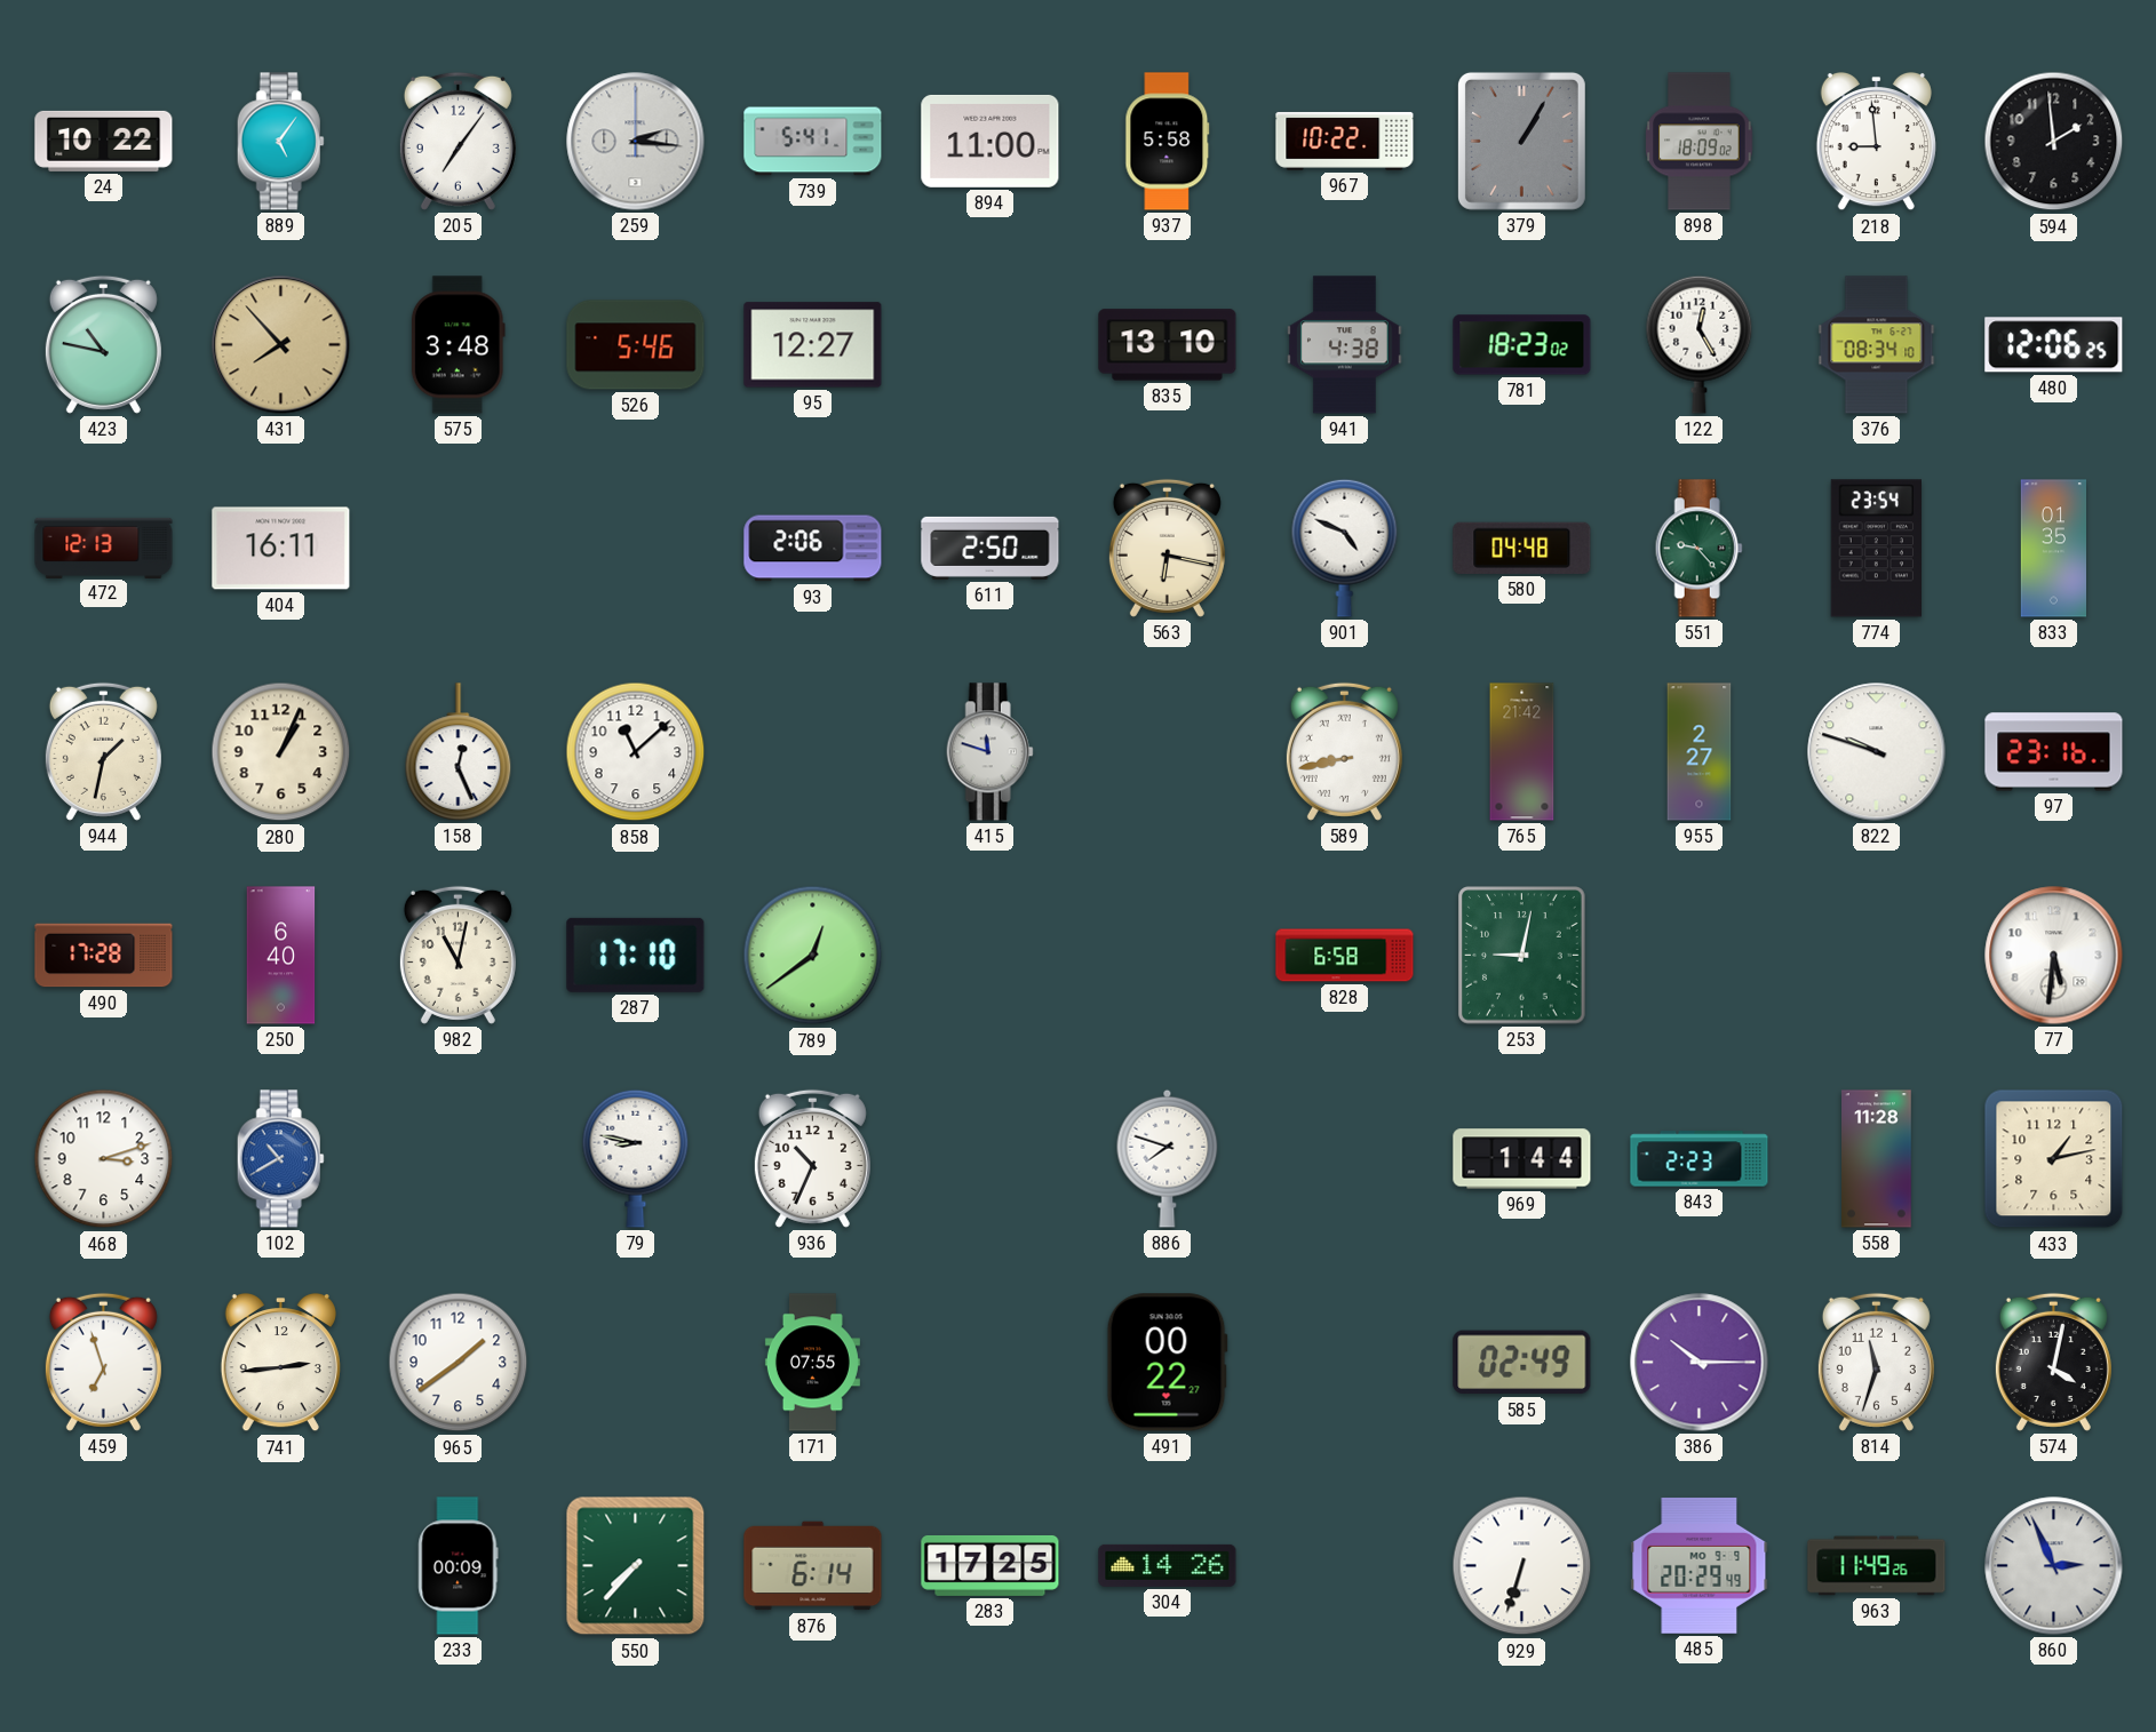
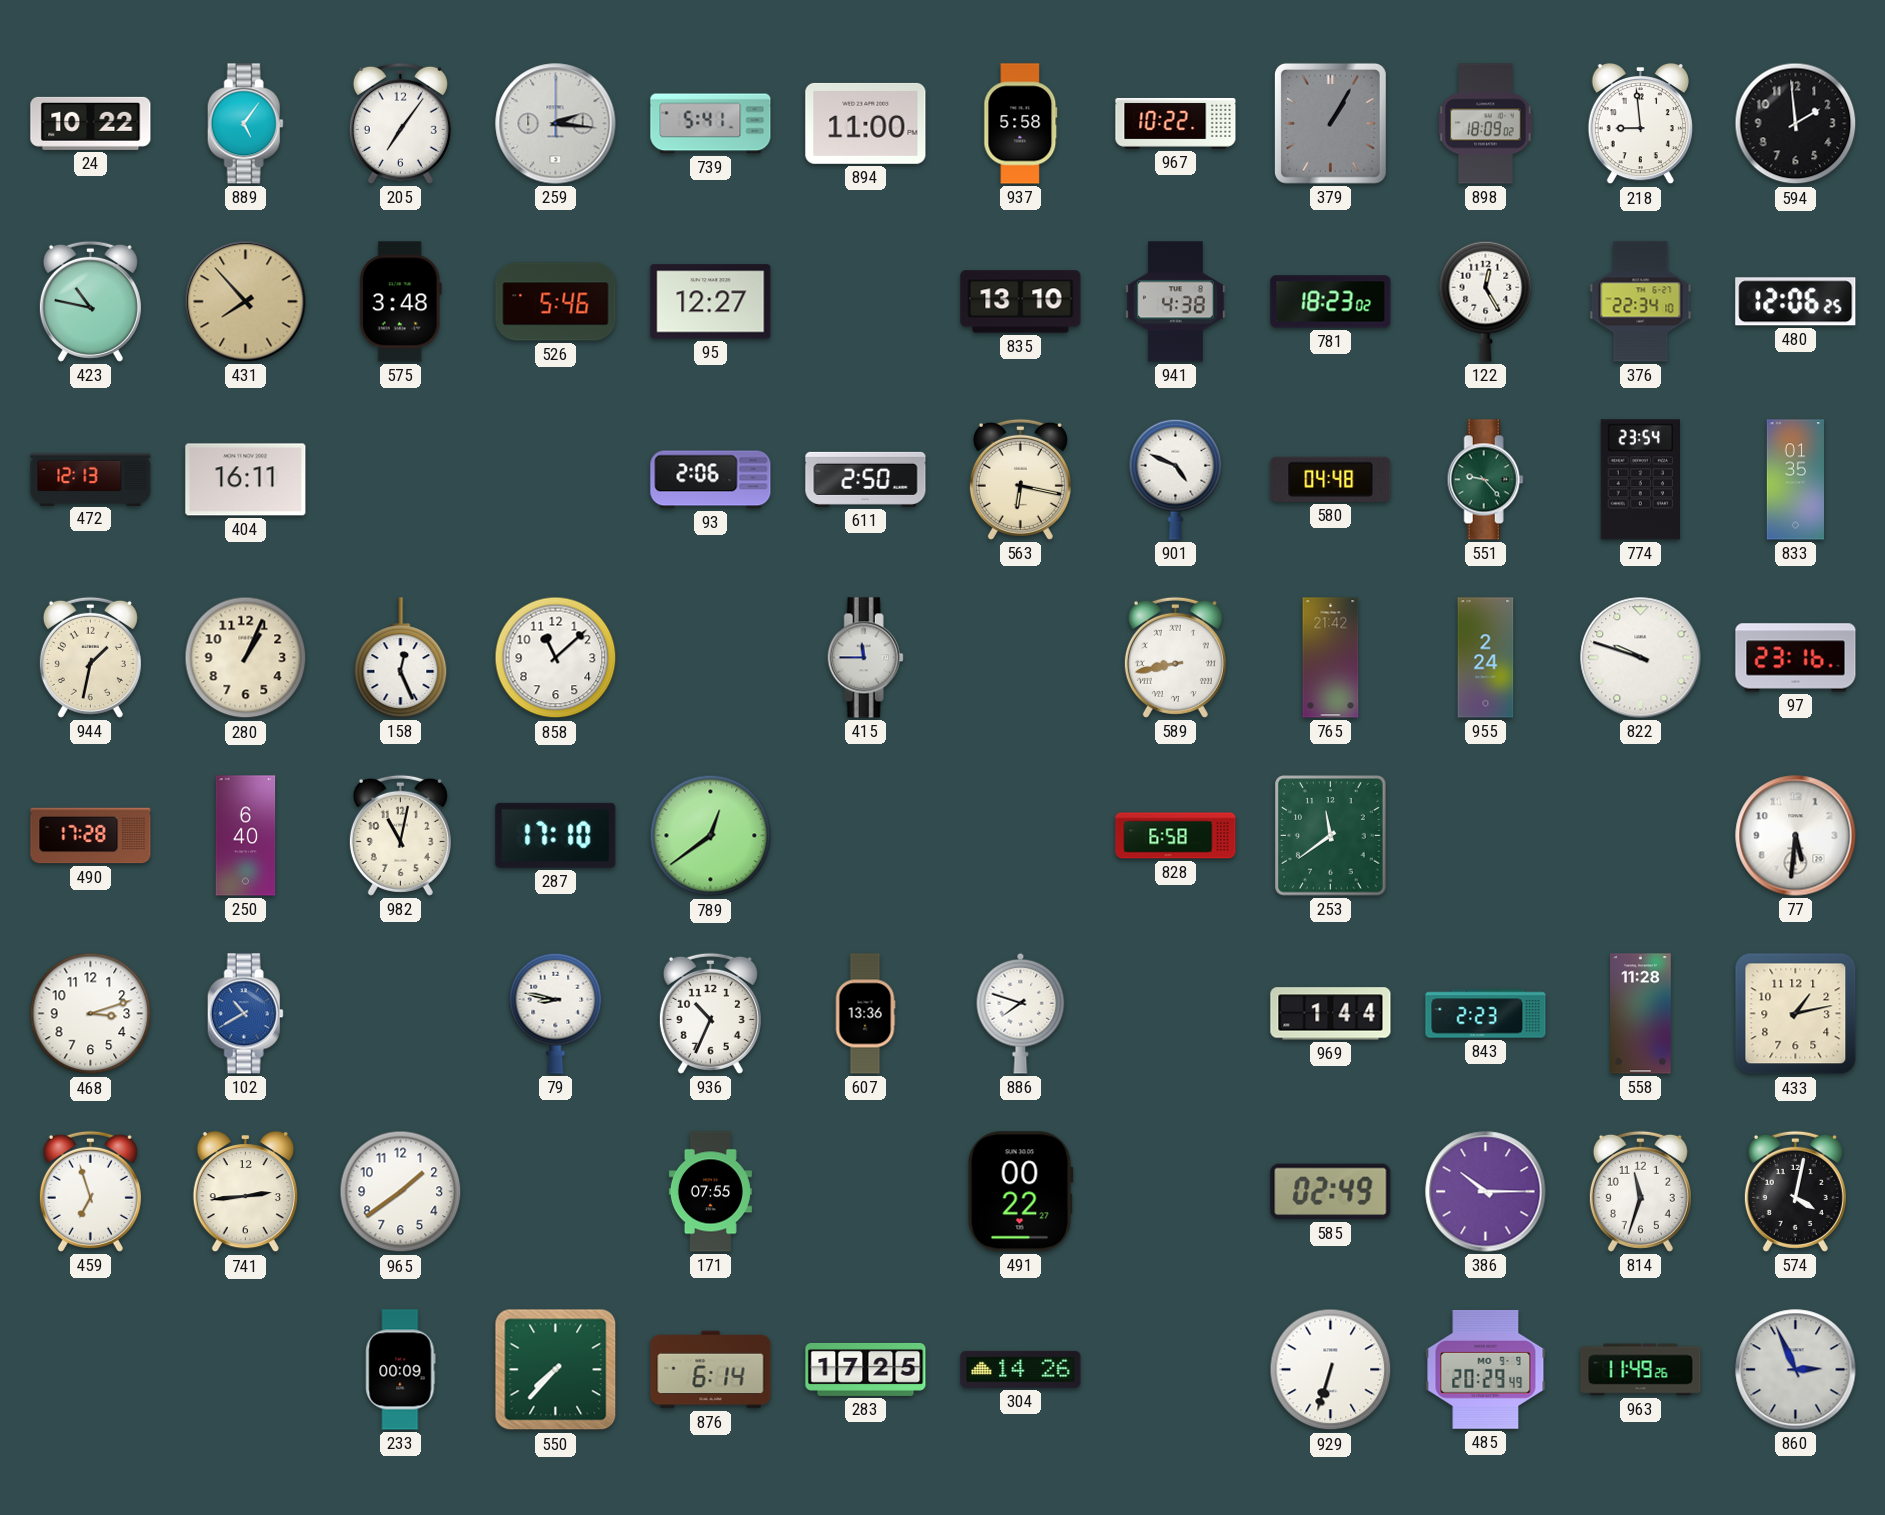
376: 08:34 -> 22:34 (1641, 302)
415: 11:48 -> 11:45 (865, 658)
955: 2:27 -> 2:24 (1486, 658)
253: 9:02 -> 11:39 (1331, 836)
607: none -> 13:36 (865, 1014)
